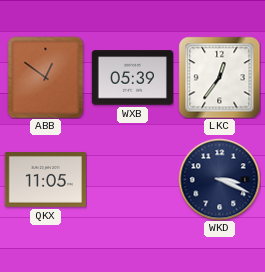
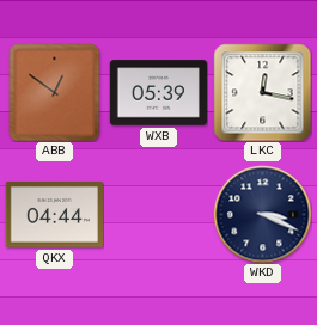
LKC: 12:36 -> 12:17 (262, 92)
QKX: 11:05 -> 04:44 (54, 215)
